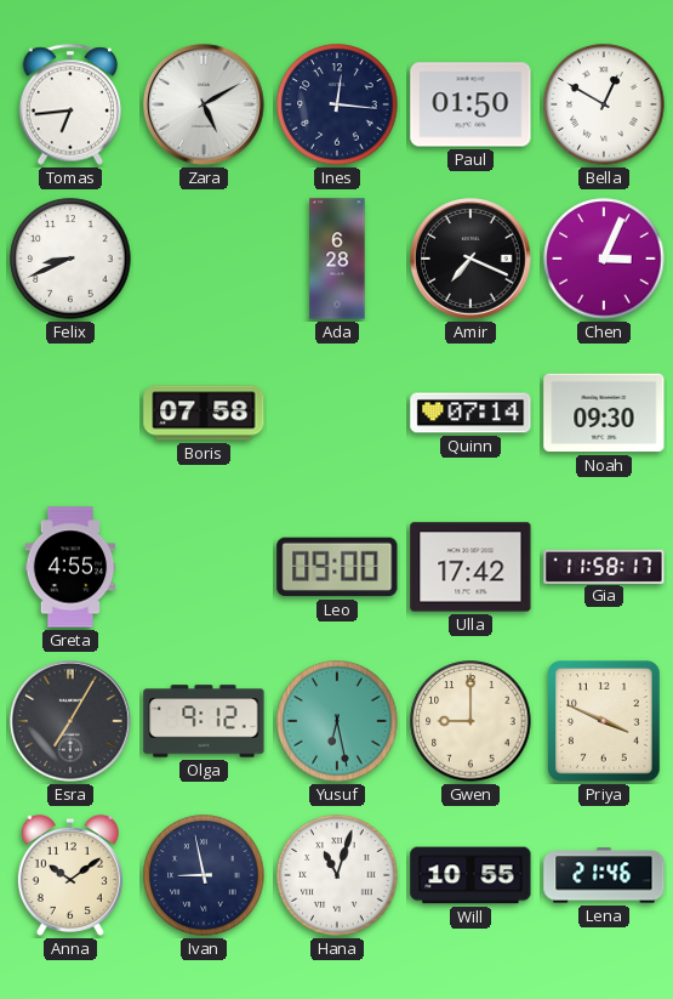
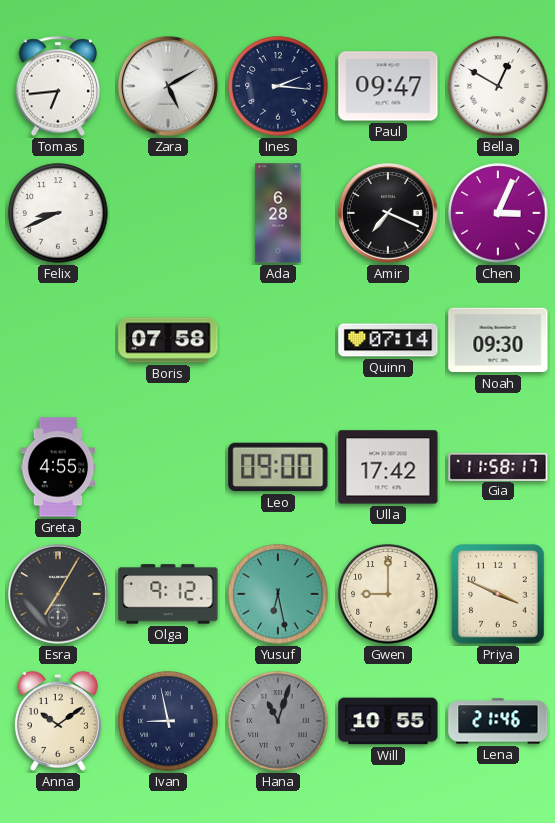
Ines: 12:16 -> 2:16 (278, 86)
Paul: 01:50 -> 09:47 (388, 86)
Hana dial: white -> grey (278, 721)
